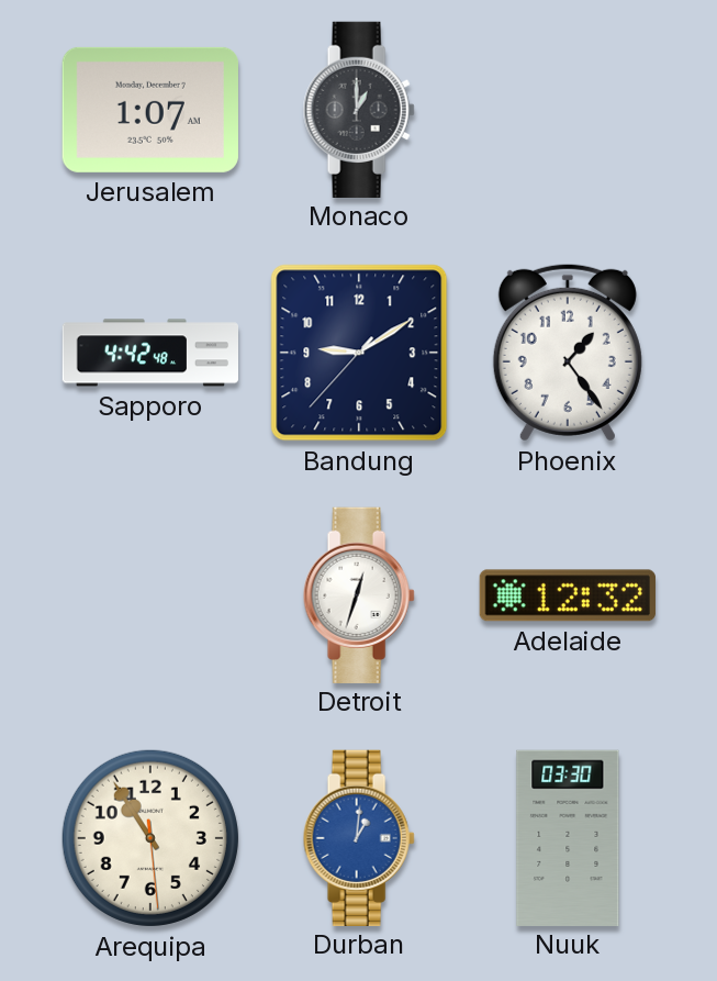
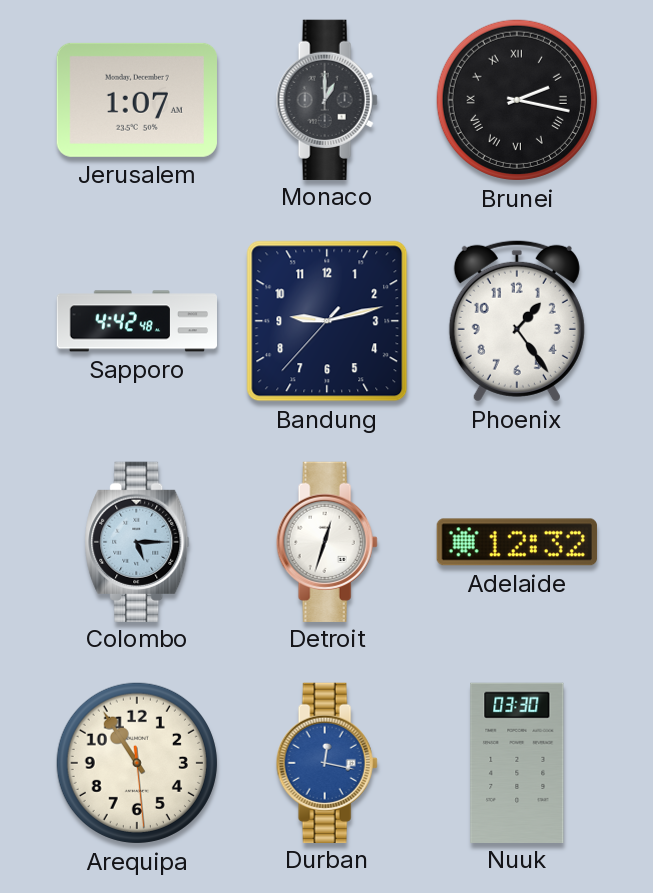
Brunei: none -> 2:17 (517, 100)
Bandung: 9:09 -> 9:12 (327, 321)
Colombo: none -> 5:15 (137, 541)
Durban: 1:01 -> 12:17 (327, 762)
